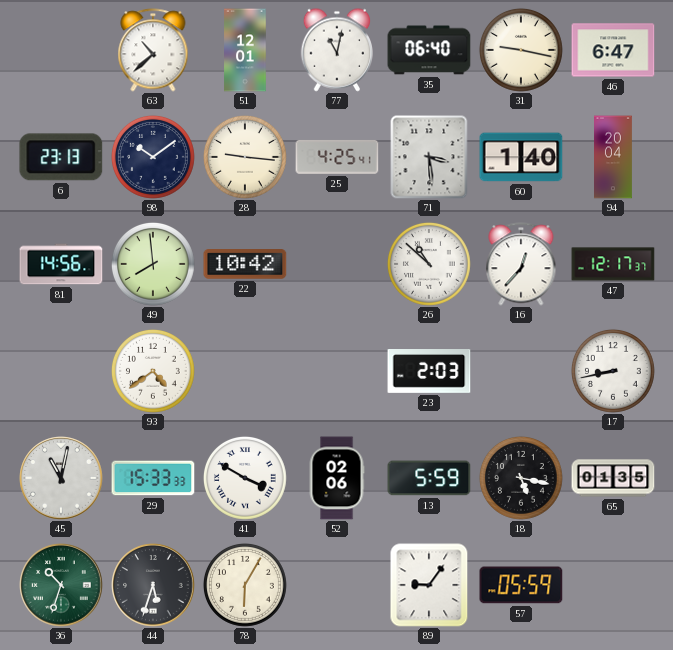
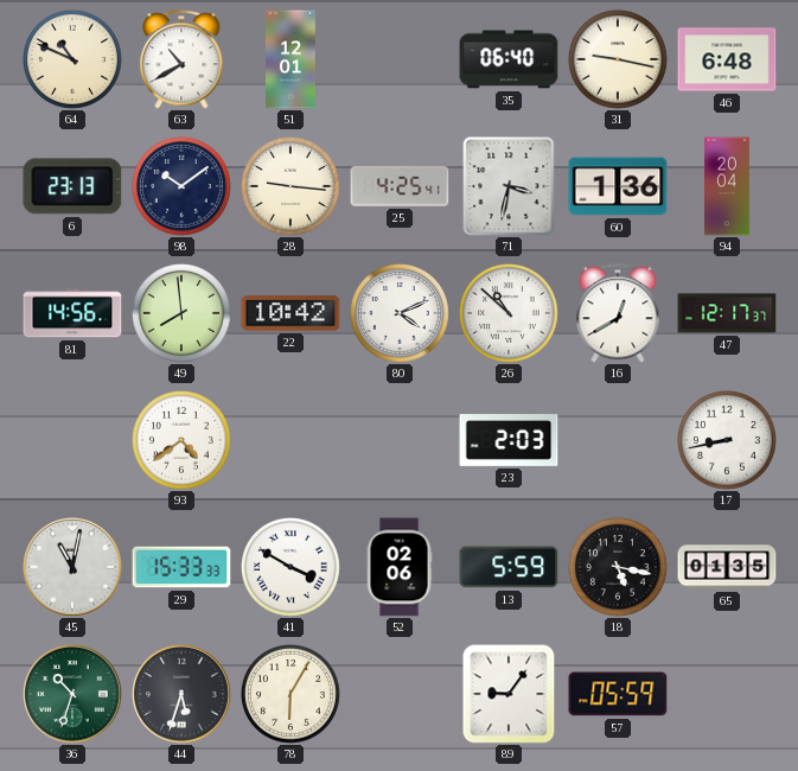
64: none -> 10:49 (72, 59)
63: 10:38 -> 10:40 (181, 59)
77: 11:02 -> none (336, 50)
46: 6:47 -> 6:48 (727, 59)
71: 3:29 -> 3:32 (509, 186)
60: 1:40 -> 1:36 (618, 186)
80: none -> 4:11 (400, 313)
16: 12:37 -> 12:40 (618, 313)
